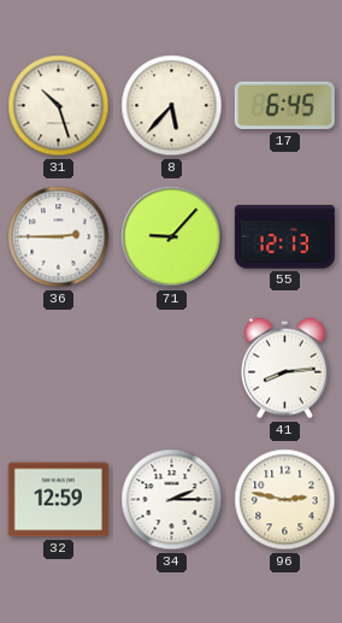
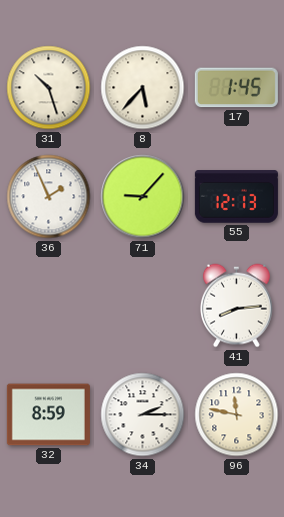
17: 6:45 -> 1:45 (236, 88)
36: 2:45 -> 1:56 (49, 197)
32: 12:59 -> 8:59 (48, 415)
96: 2:47 -> 11:47 (237, 415)
